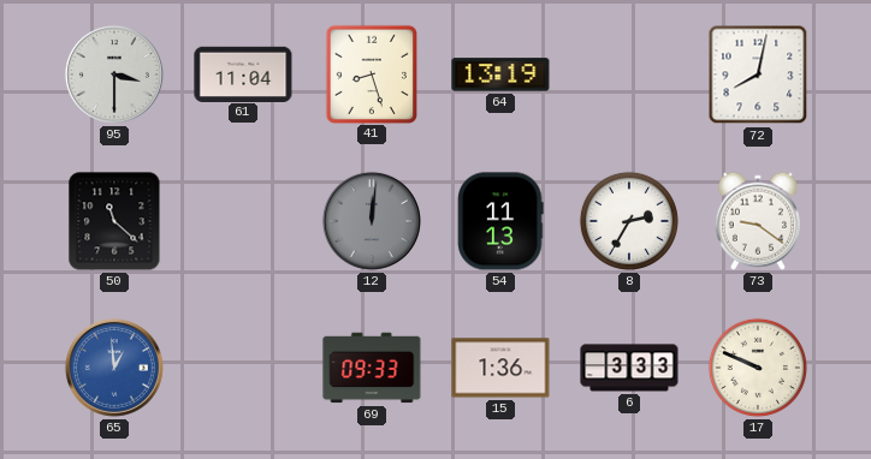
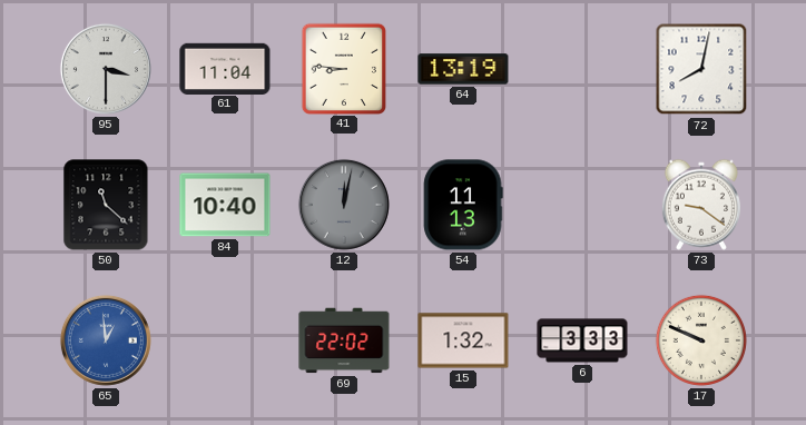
41: 8:27 -> 8:46 (343, 68)
84: none -> 10:40 (225, 205)
12: 12:01 -> 12:02 (344, 205)
8: 2:35 -> none (629, 221)
69: 09:33 -> 22:02 (344, 340)
15: 1:36 -> 1:32 (463, 340)
